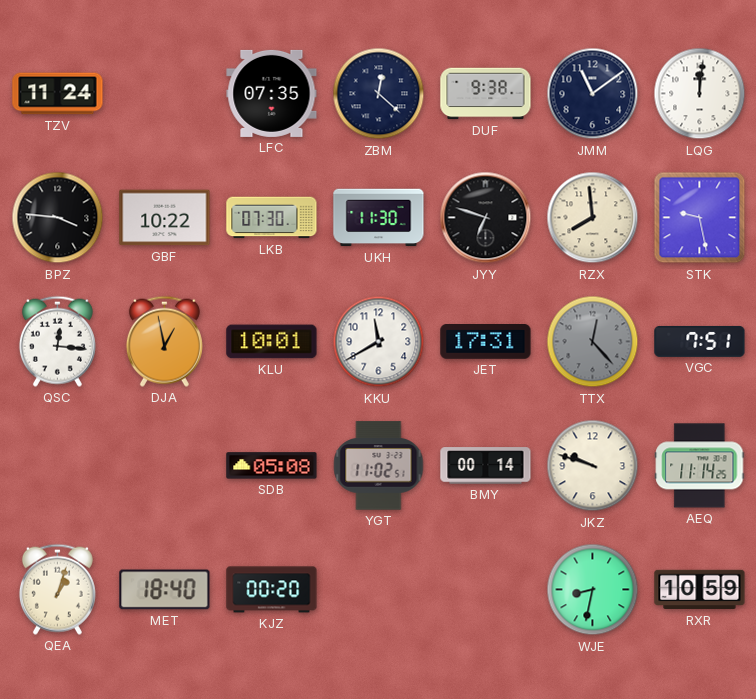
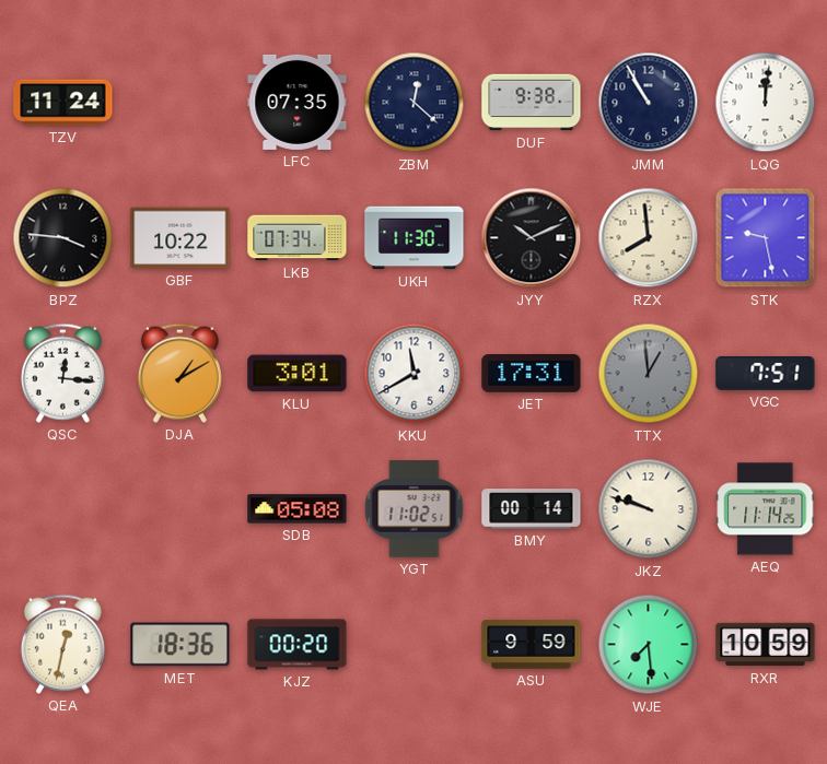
JMM: 11:09 -> 10:55 (649, 103)
LKB: 07:30 -> 07:34 (298, 238)
JYY: 6:48 -> 10:11 (532, 238)
DJA: 12:58 -> 1:10 (179, 373)
KLU: 10:01 -> 3:01 (298, 374)
TTX: 12:23 -> 12:59 (649, 374)
QEA: 1:03 -> 12:32 (62, 644)
MET: 18:40 -> 18:36 (180, 645)
ASU: none -> 9:59 (532, 645)
WJE: 8:32 -> 7:29 (649, 645)
